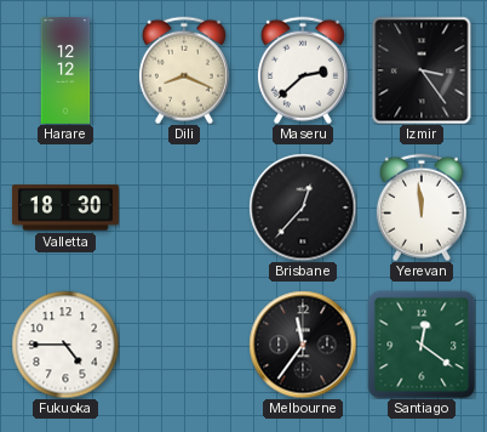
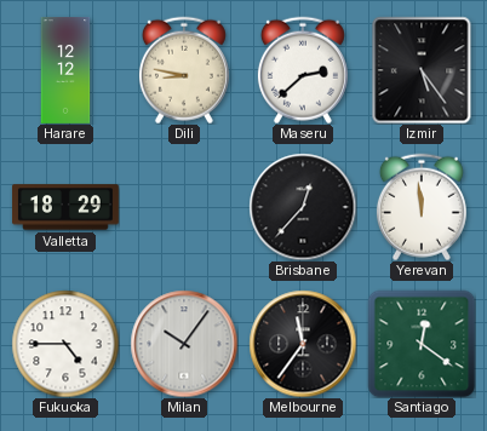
Dili: 8:19 -> 8:47 (184, 70)
Izmir: 3:24 -> 5:24 (422, 70)
Valletta: 18:30 -> 18:29 (65, 207)
Milan: none -> 10:06 (184, 344)
